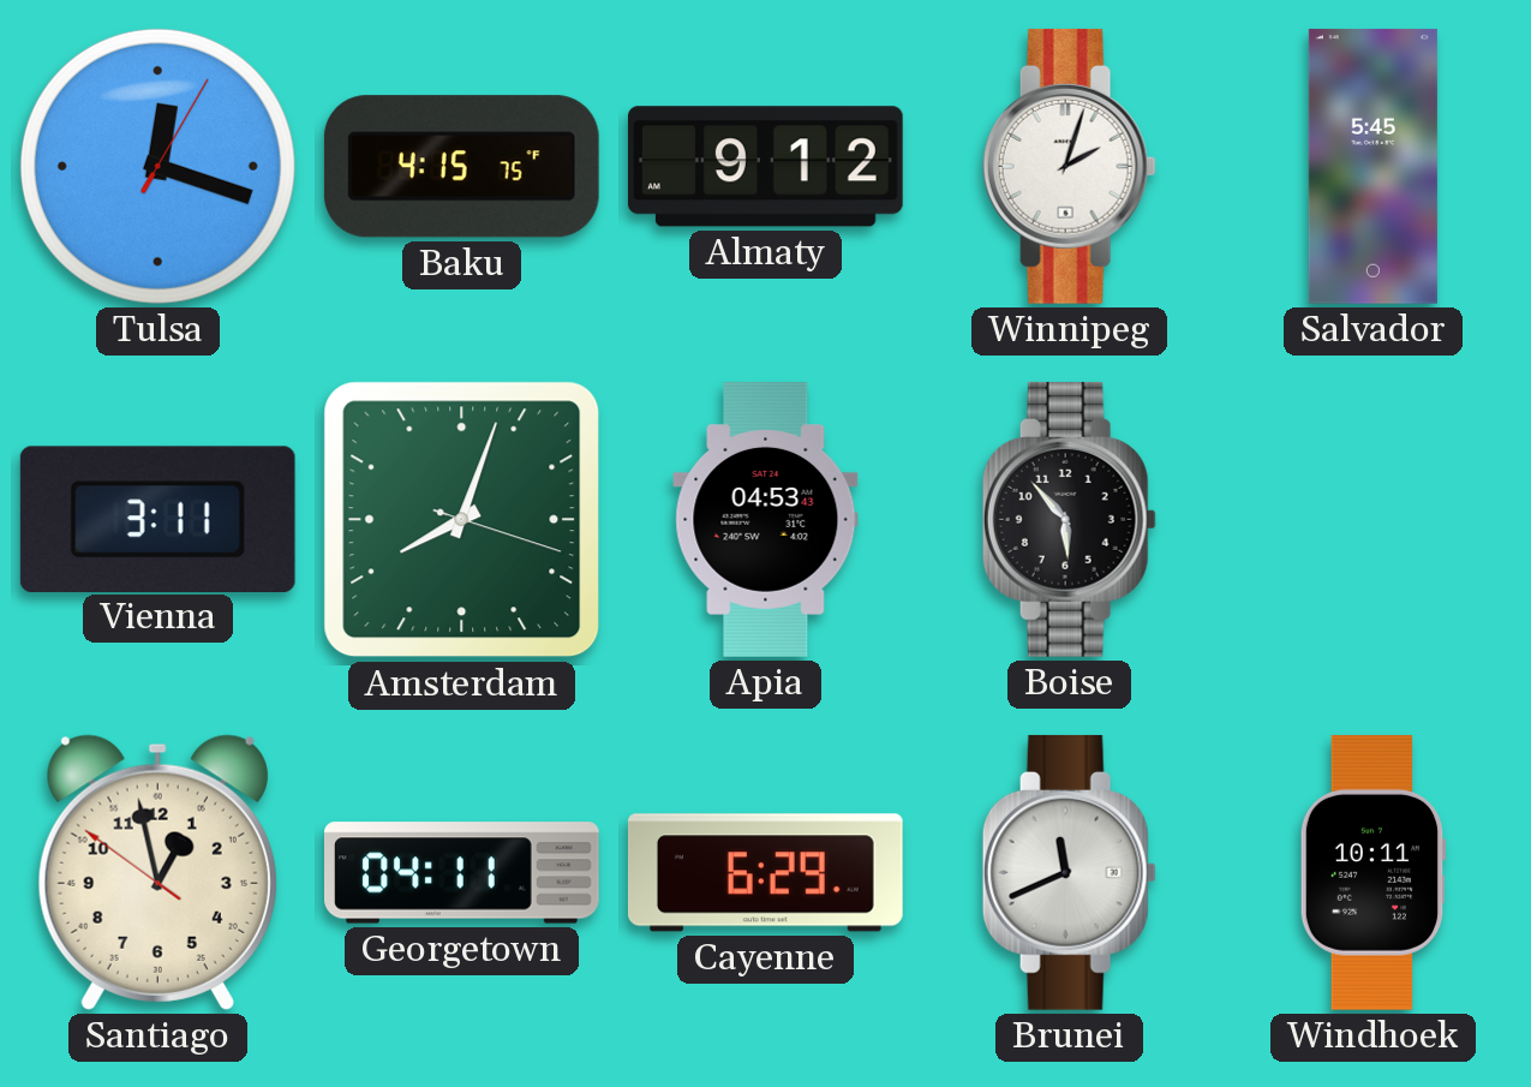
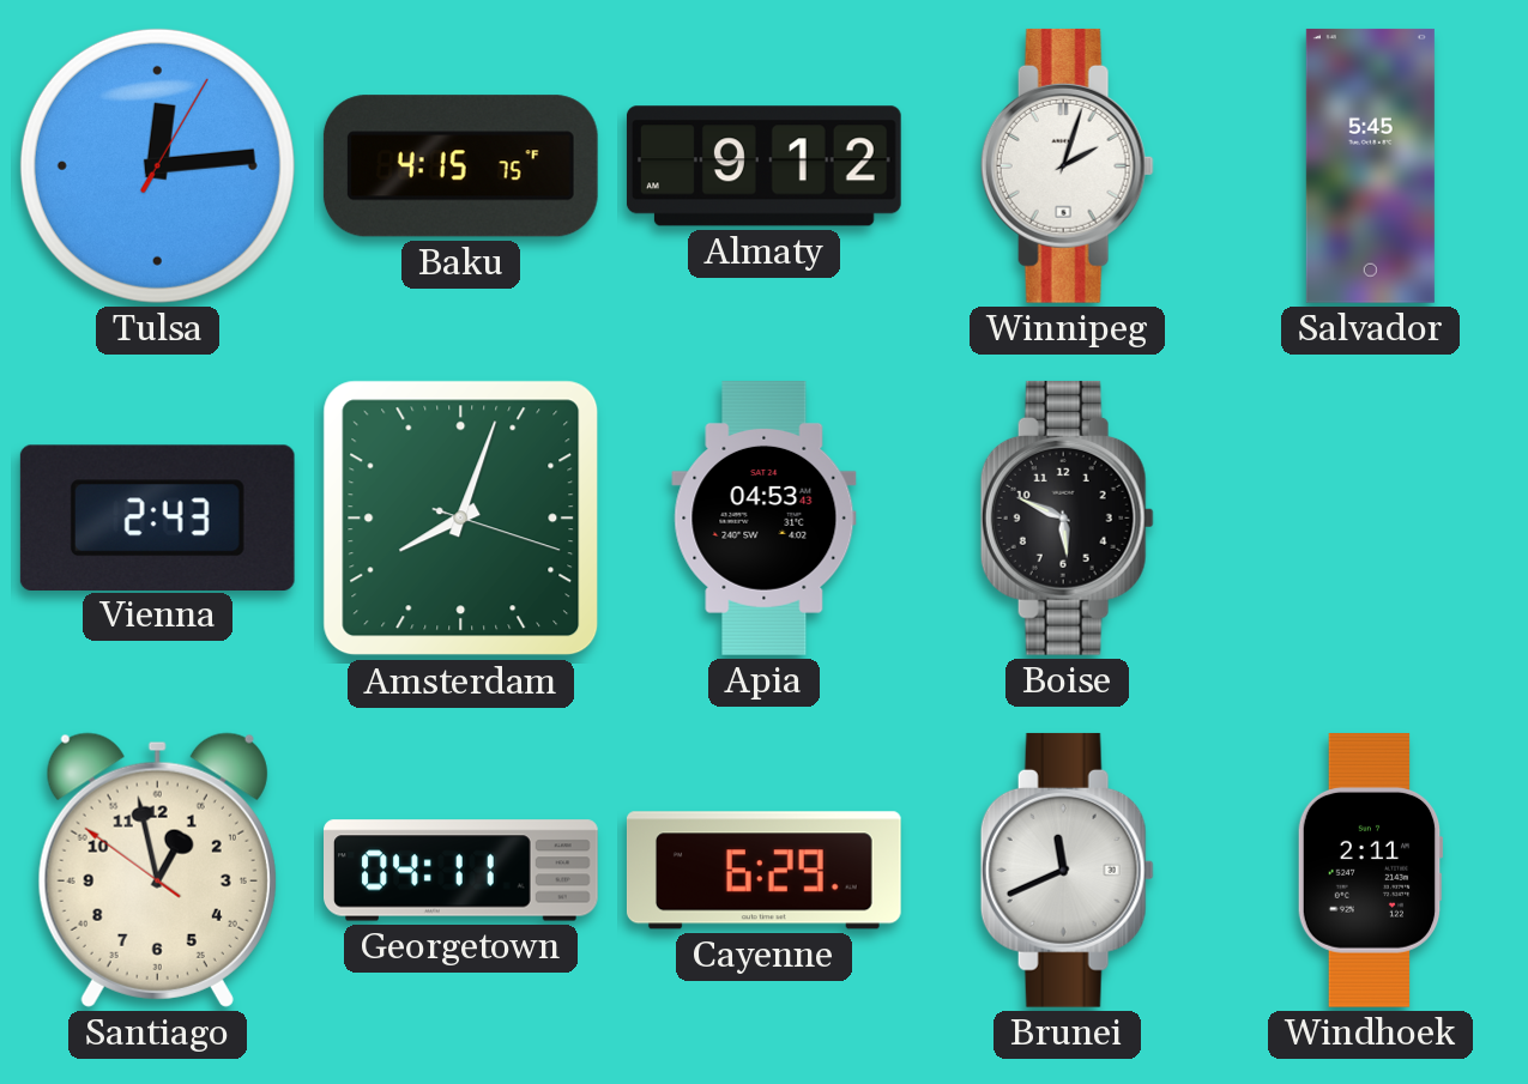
Tulsa: 12:18 -> 12:14 (157, 165)
Vienna: 3:11 -> 2:43 (157, 517)
Boise: 5:53 -> 5:49 (1067, 517)
Windhoek: 10:11 -> 2:11 (1370, 870)
